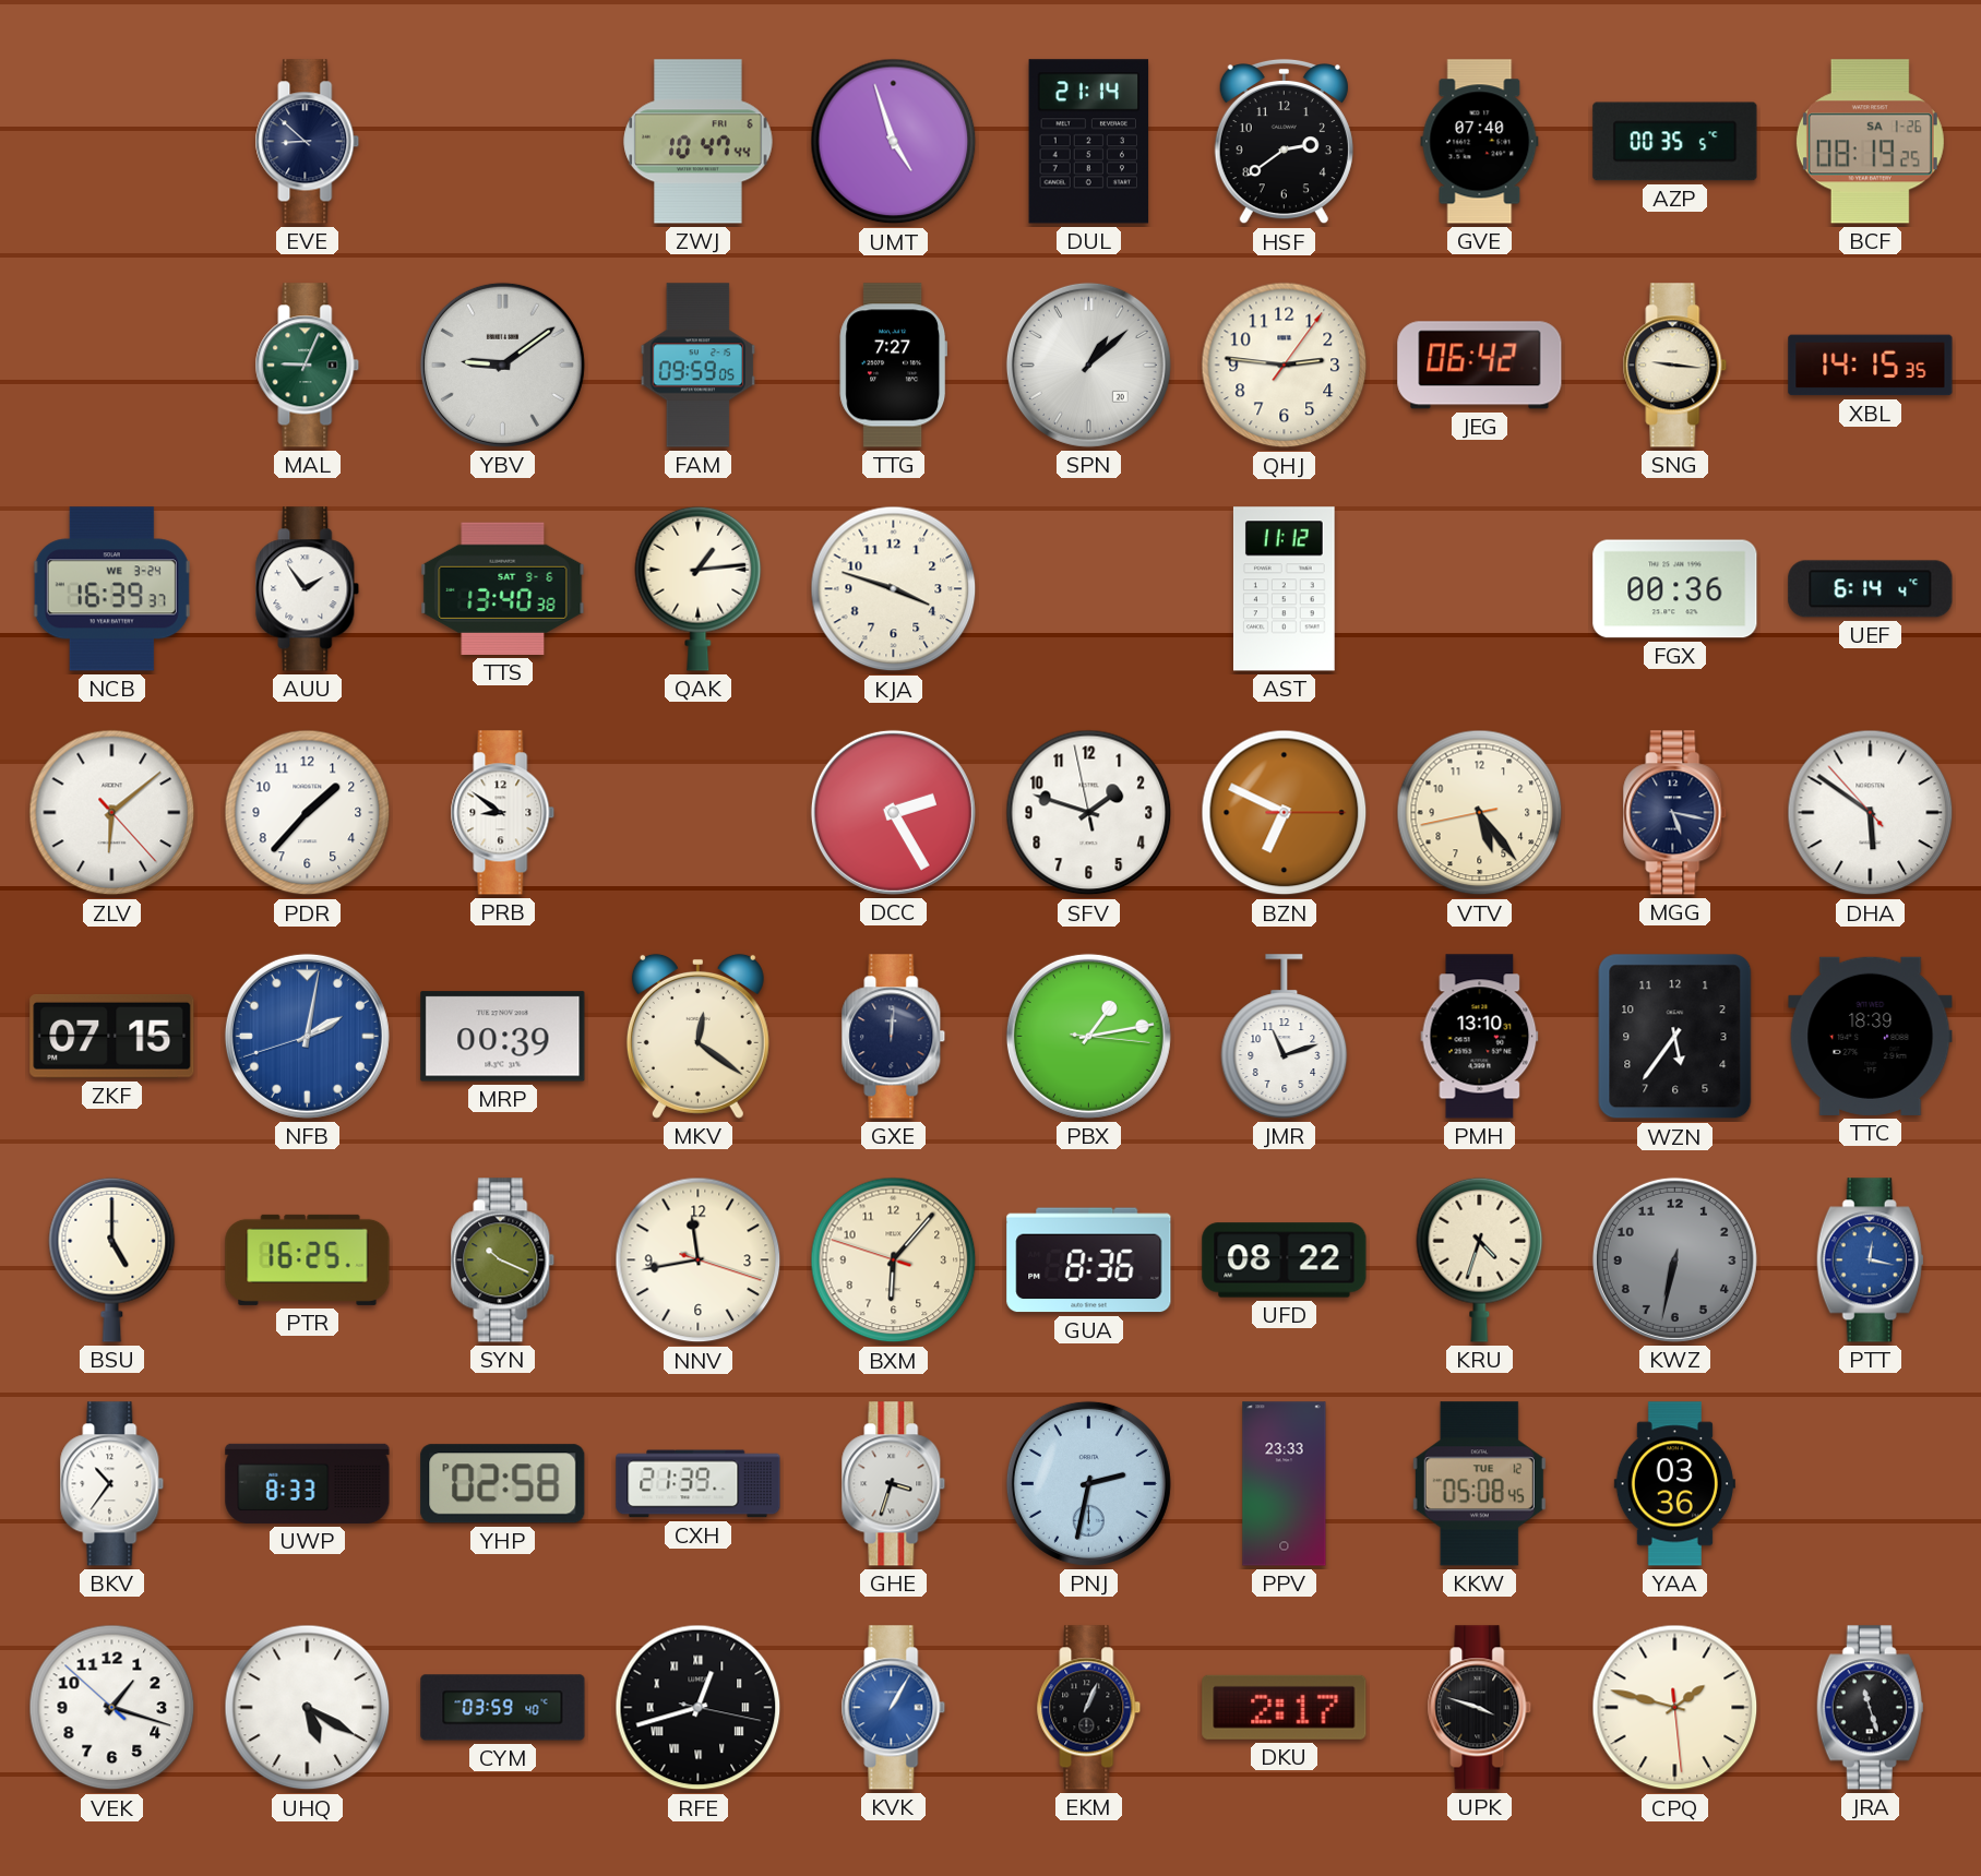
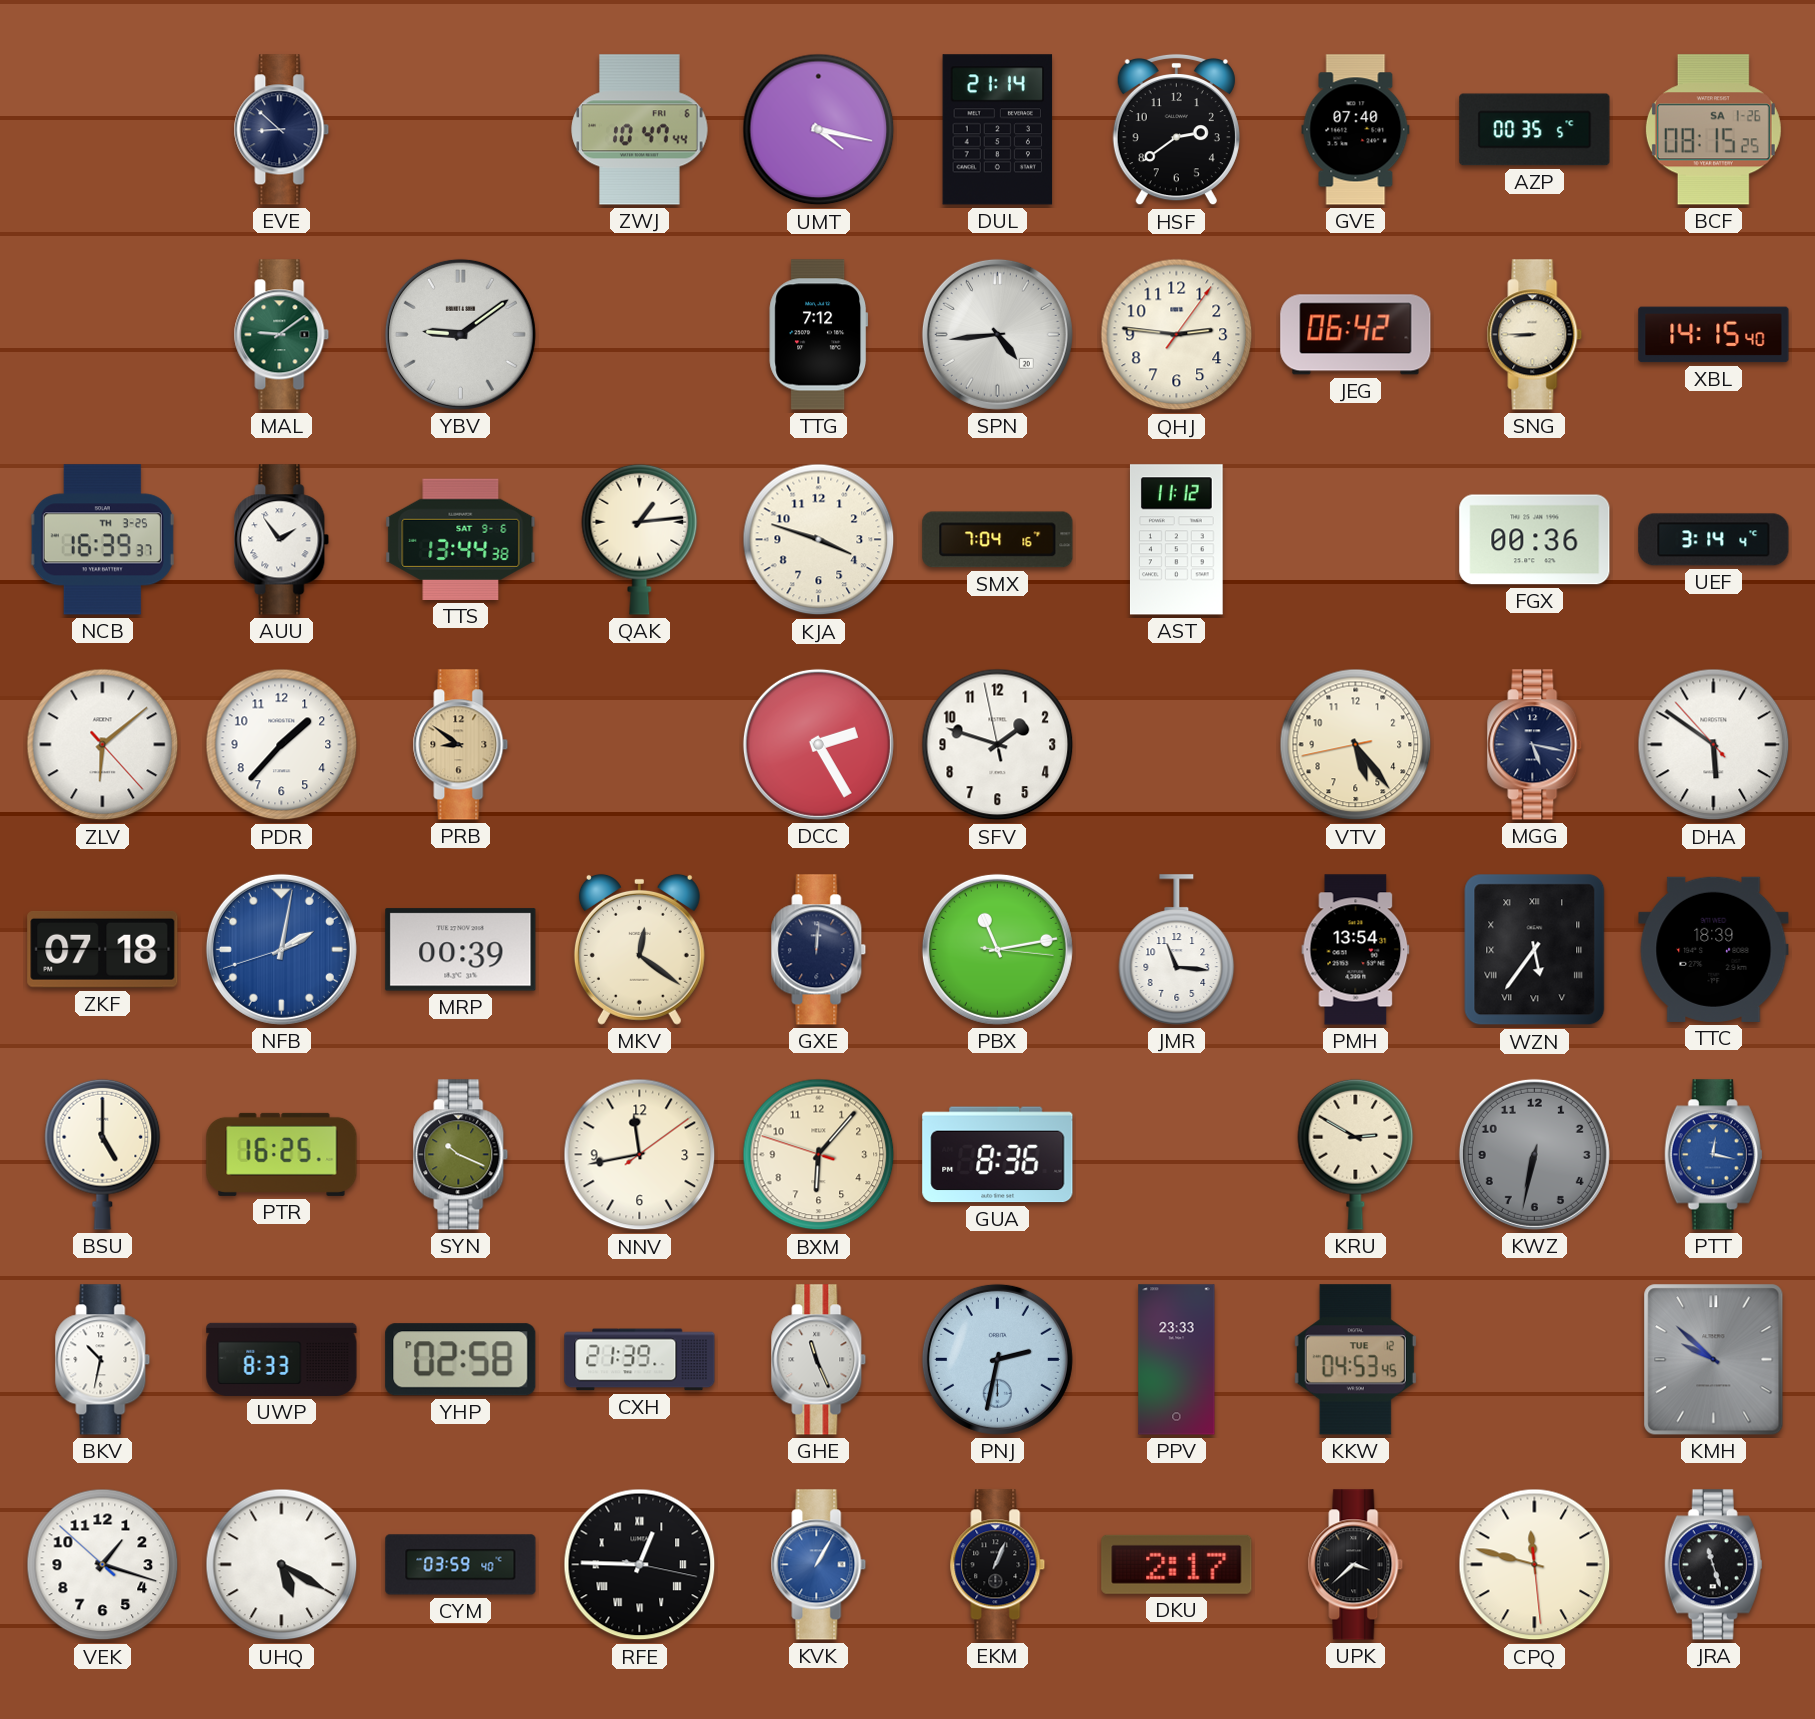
UMT: 4:57 -> 4:17 (819, 130)
BCF: 08:19 -> 08:15 (1713, 130)
MAL: 9:04 -> 9:09 (282, 335)
FAM: 09:59 -> none (699, 366)
TTG: 7:27 -> 7:12 (819, 335)
SPN: 1:08 -> 4:44 (997, 334)
SNG: 9:16 -> 8:45 (1535, 335)
XBL: 14:15:35 -> 14:15:40 (1714, 335)
NCB date: WE 3-24 -> TH 3-25 (102, 540)
TTS: 13:40 -> 13:44 (461, 539)
SMX: none -> 7:04 (998, 540)
UEF: 6:14 -> 3:14 (1714, 540)
PRB dial: white -> champagne (461, 745)
BZN: 6:49 -> none (1285, 813)
ZKF: 07:15 -> 07:18 (103, 949)
PBX: 1:13 -> 11:13 (997, 949)
JMR: 11:12 -> 11:16 (1177, 950)
PMH: 13:10 -> 13:54 (1356, 950)
WZN numerals: Arabic -> Roman (1535, 950)
NNV: 11:43:18 -> 11:43:09 (640, 1155)
UFD: 08:22 -> none (1285, 1260)
KRU: 4:33 -> 2:50 (1356, 1154)
BKV: 10:36 -> 10:32 (103, 1360)
GHE: 3:33 -> 11:26 (819, 1360)
KKW: 05:08 -> 04:53 (1355, 1360)
YAA: 03:36 -> none (1674, 1484)
KMH: none -> 9:52 (1714, 1360)
RFE: 12:42 -> 12:45 (640, 1565)
UPK: 3:48 -> 3:38 (1356, 1565)
CPQ: 1:47 -> 11:47 (1535, 1565)
